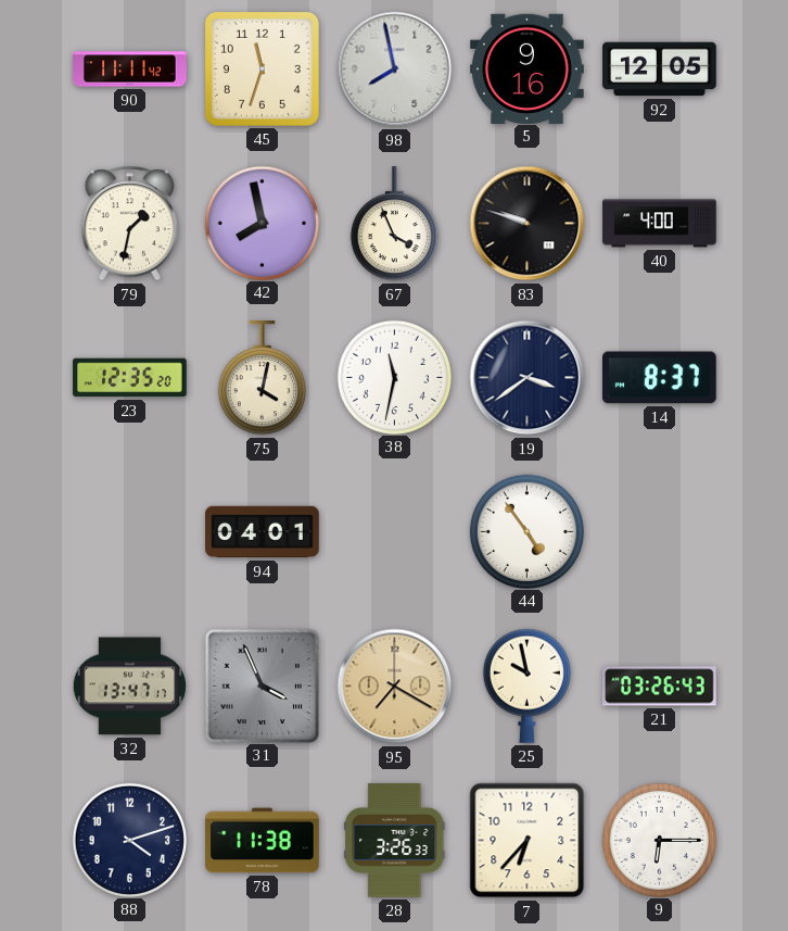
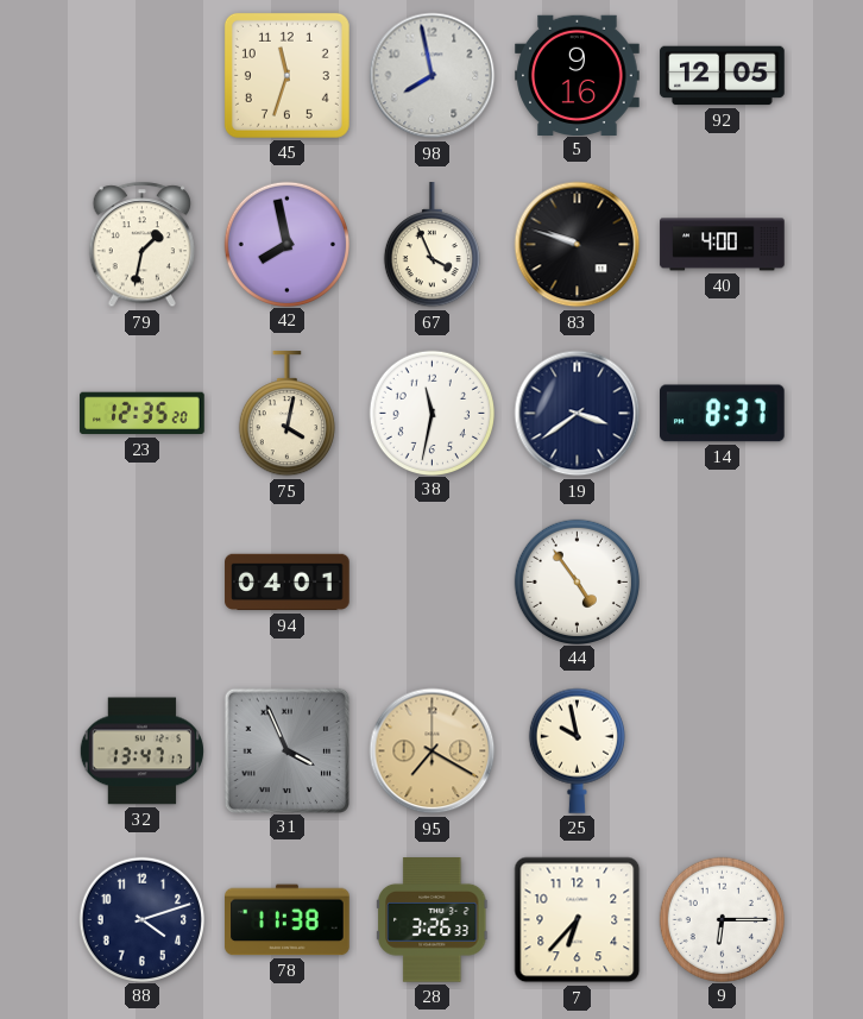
90: 11:11 -> none (130, 70)
21: 03:26 -> none (660, 687)
